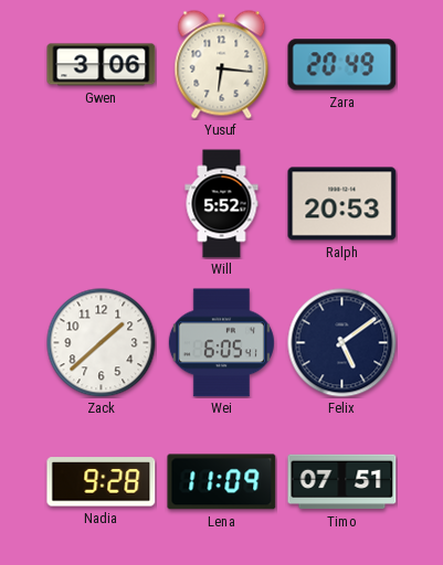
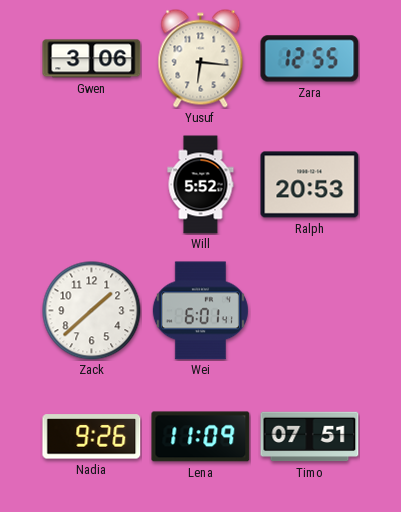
Zara: 20:49 -> 12:55 (310, 59)
Wei: 6:05 -> 6:01 (200, 311)
Felix: 5:09 -> none (342, 343)
Nadia: 9:28 -> 9:26 (92, 437)
